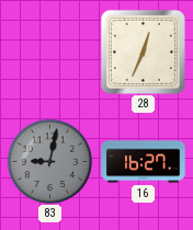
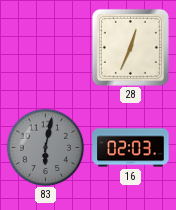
83: 9:02 -> 6:02 (45, 147)
16: 16:27 -> 02:03 (131, 148)
